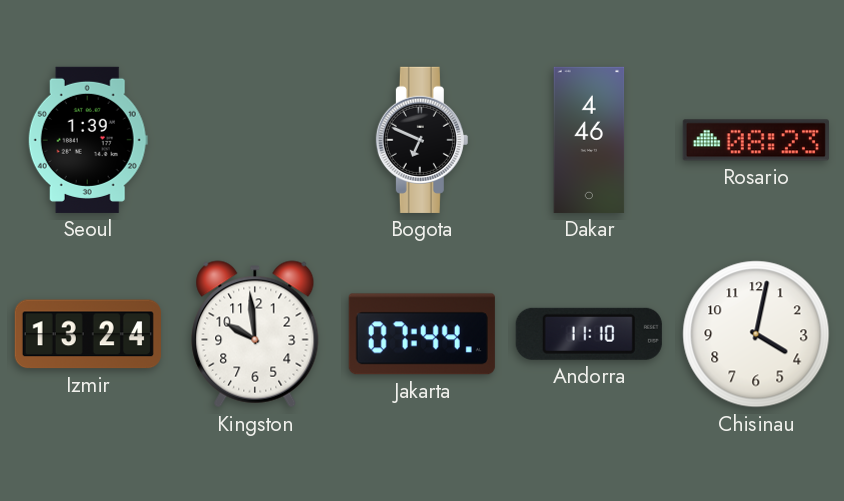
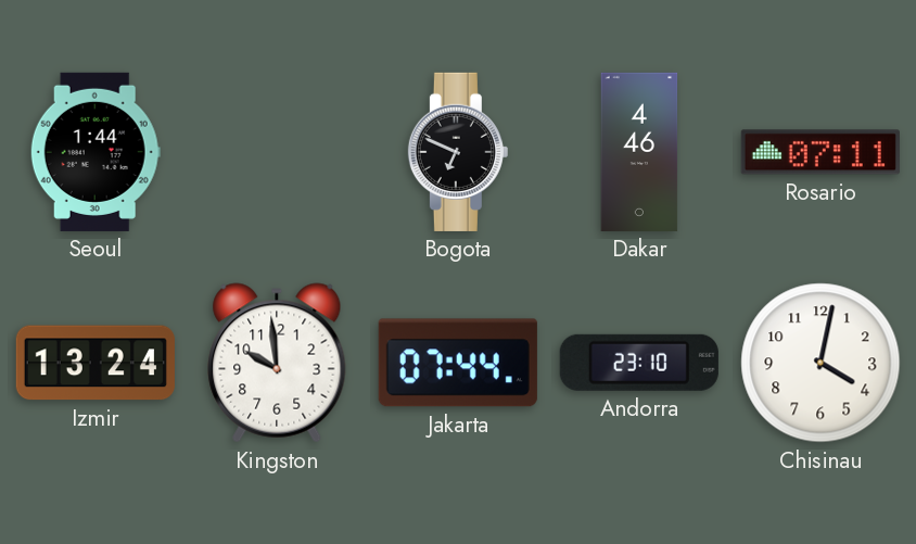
Seoul: 1:39 -> 1:44 (96, 152)
Rosario: 08:23 -> 07:11 (820, 152)
Andorra: 11:10 -> 23:10 (639, 363)
